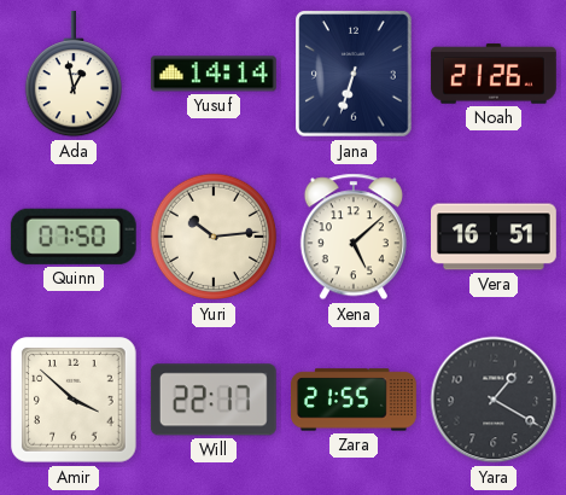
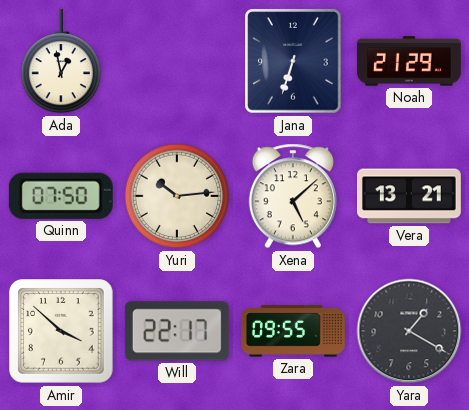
Yusuf: 14:14 -> none (214, 74)
Noah: 21:26 -> 21:29 (409, 61)
Vera: 16:51 -> 13:21 (410, 196)
Zara: 21:55 -> 09:55 (294, 331)
